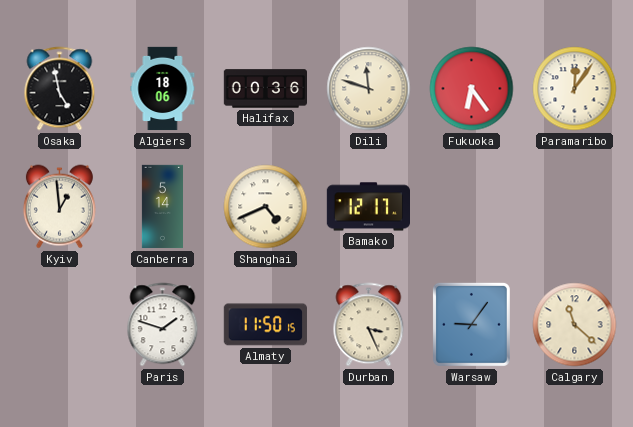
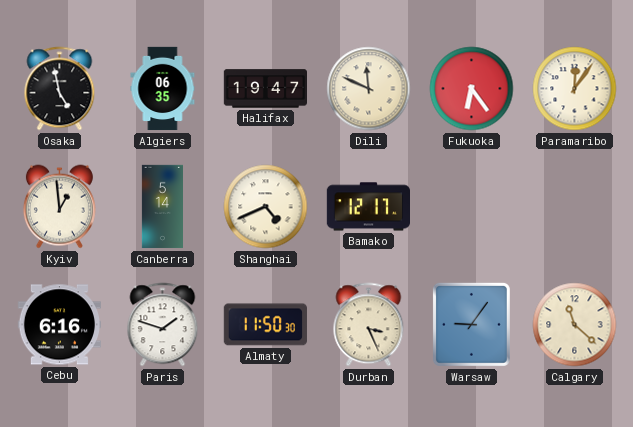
Algiers: 18:06 -> 06:35 (163, 89)
Halifax: 00:36 -> 19:47 (265, 89)
Dili: 11:48 -> 11:49 (369, 89)
Cebu: none -> 6:16 (59, 325)
Almaty: 11:50:15 -> 11:50:30 (265, 325)
